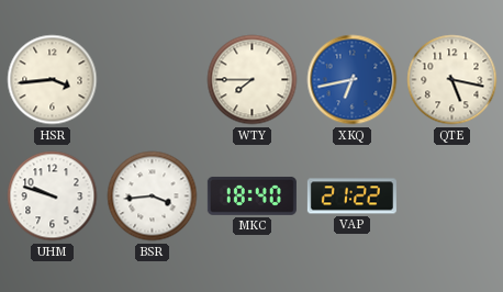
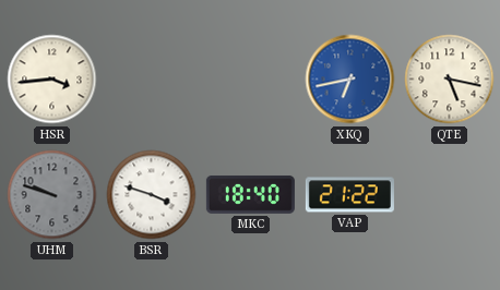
WTY: 7:45 -> none (253, 80)
UHM dial: white -> grey (52, 195)
BSR: 3:44 -> 3:48 (152, 195)
